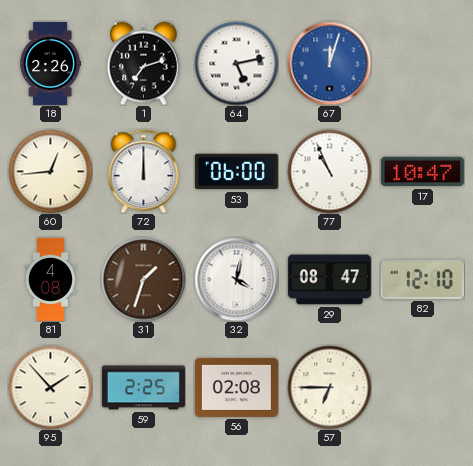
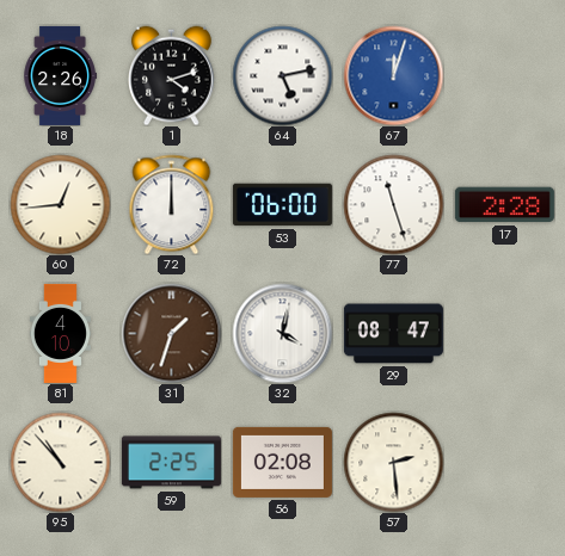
1: 7:12 -> 4:12 (172, 75)
77: 10:56 -> 11:27 (393, 204)
17: 10:47 -> 2:28 (504, 205)
81: 4:08 -> 4:10 (60, 333)
82: 12:10 -> none (422, 279)
95: 1:53 -> 10:53 (60, 462)
57: 6:45 -> 2:29 (393, 462)
